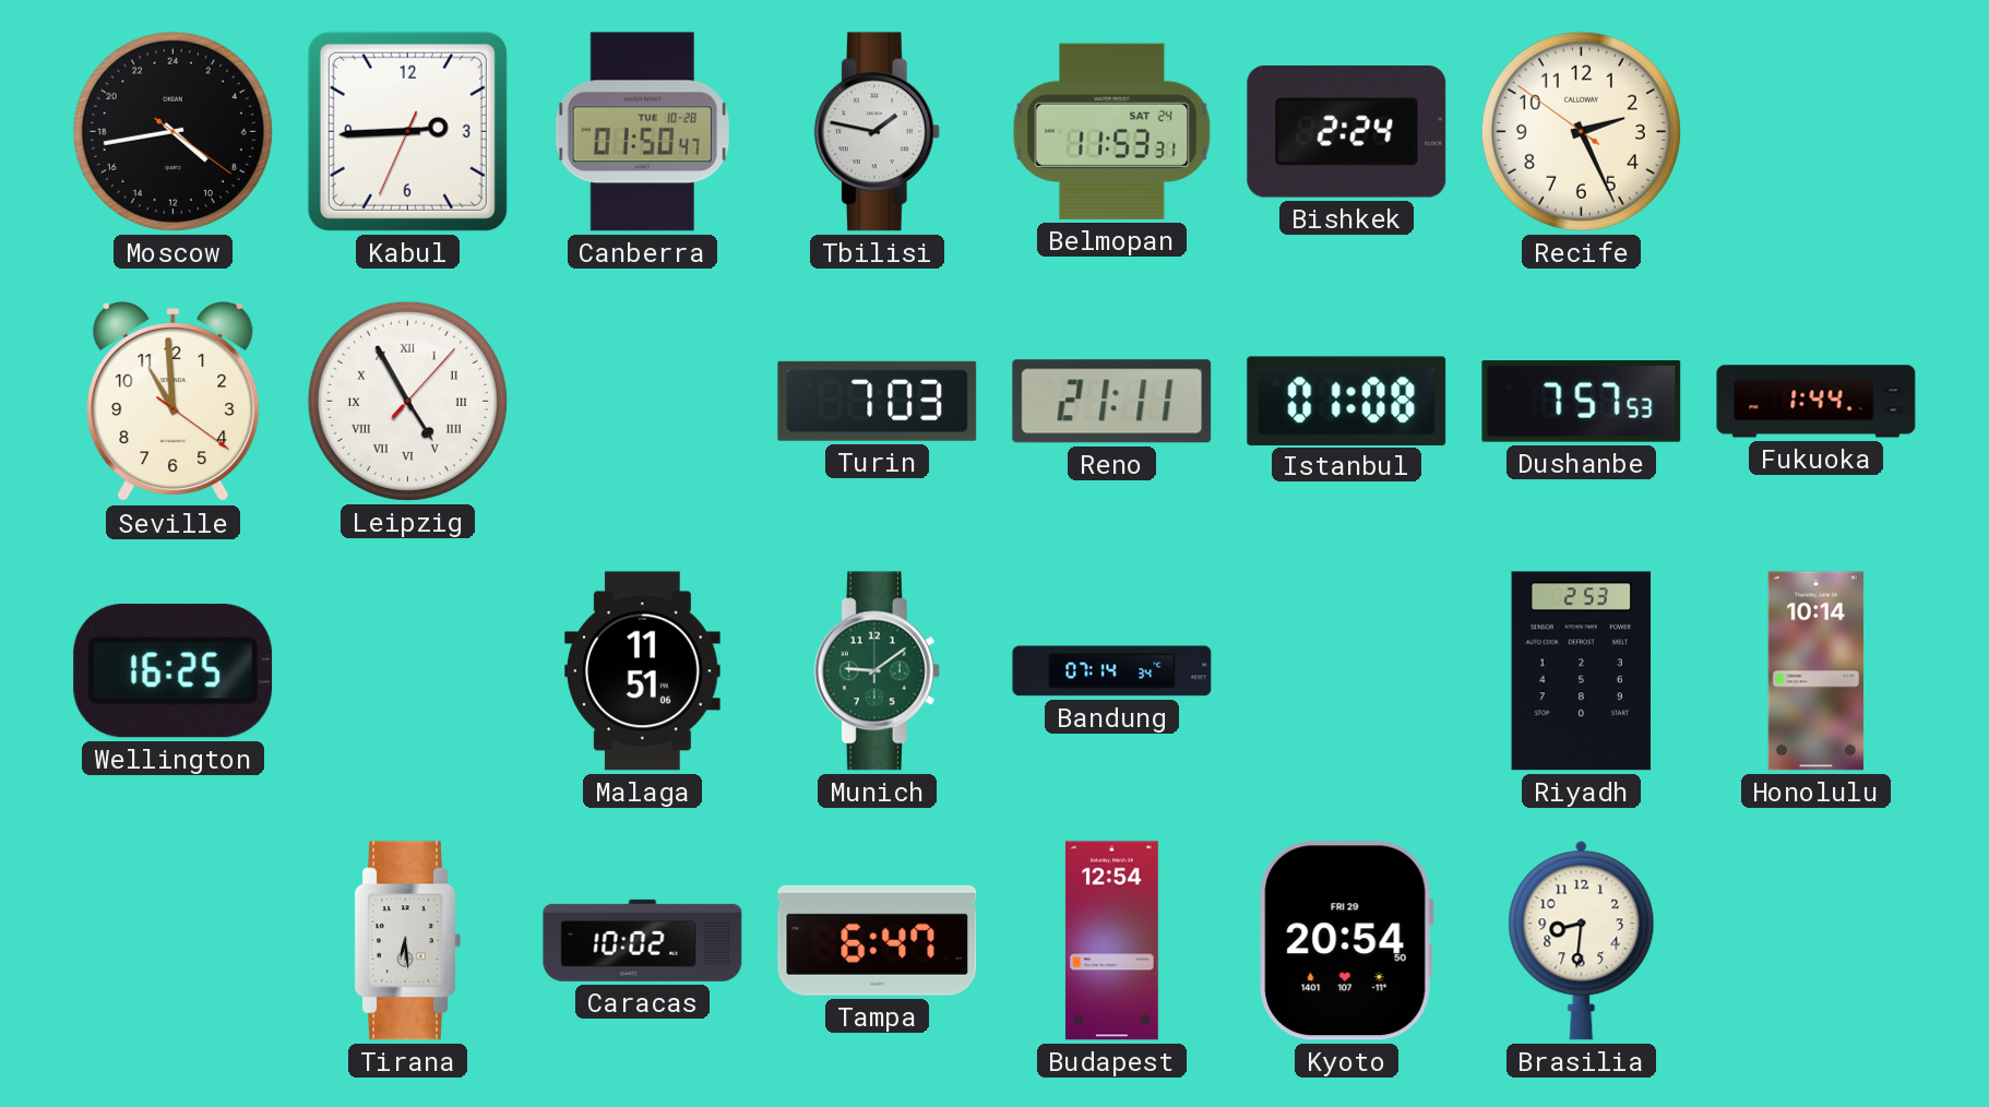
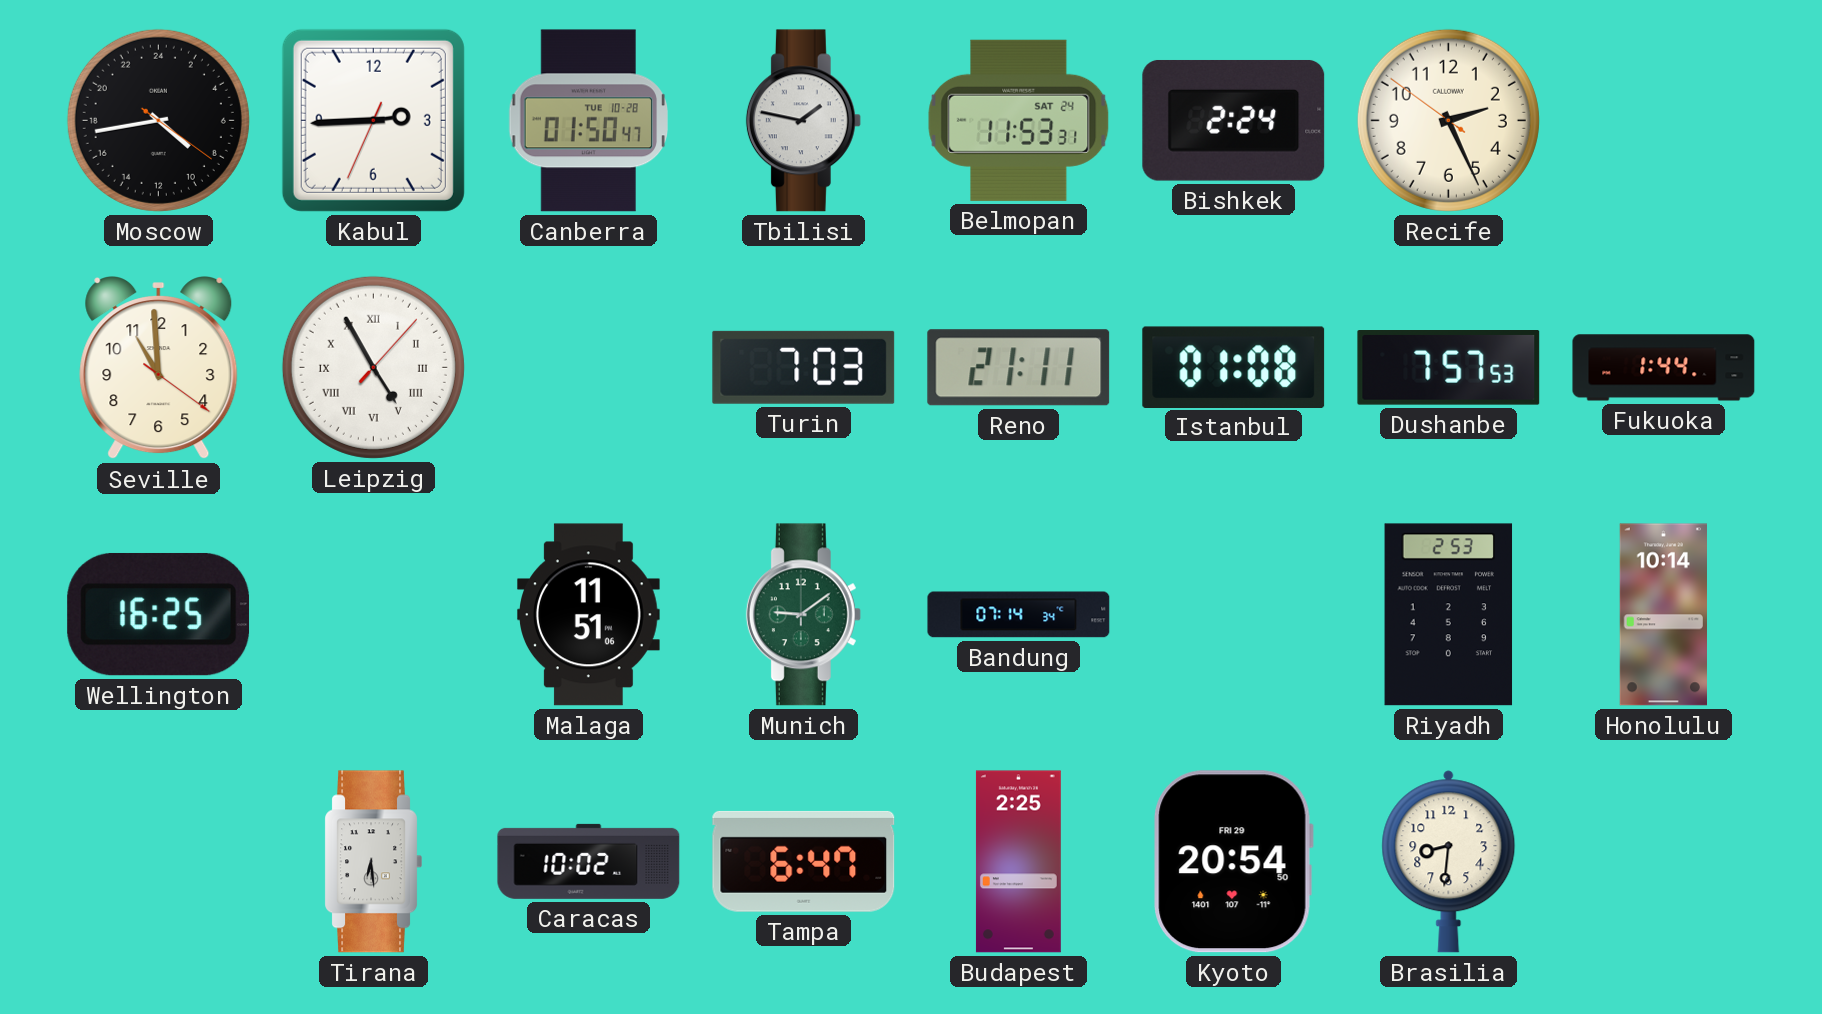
Budapest: 12:54 -> 2:25 (1018, 862)
